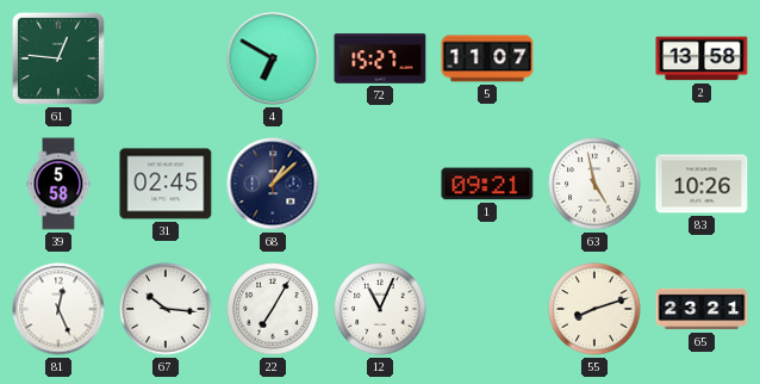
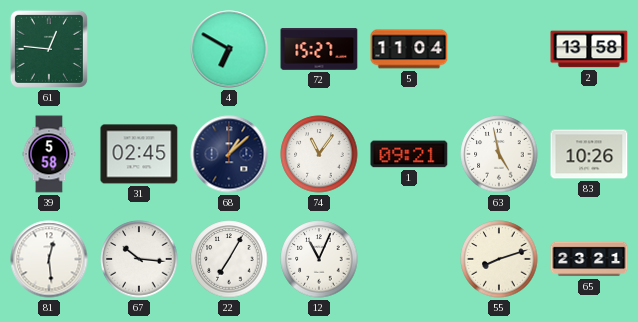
5: 11:07 -> 11:04 (409, 49)
74: none -> 11:06 (319, 154)
81: 12:26 -> 12:29 (49, 259)
